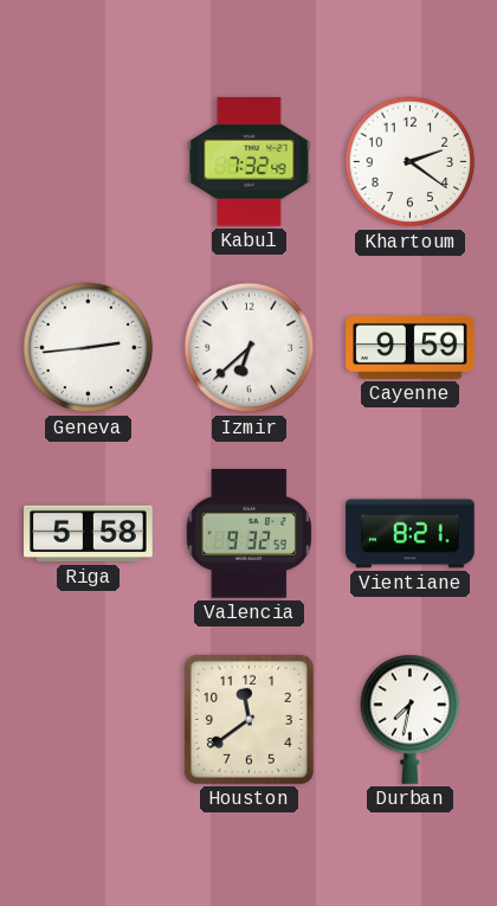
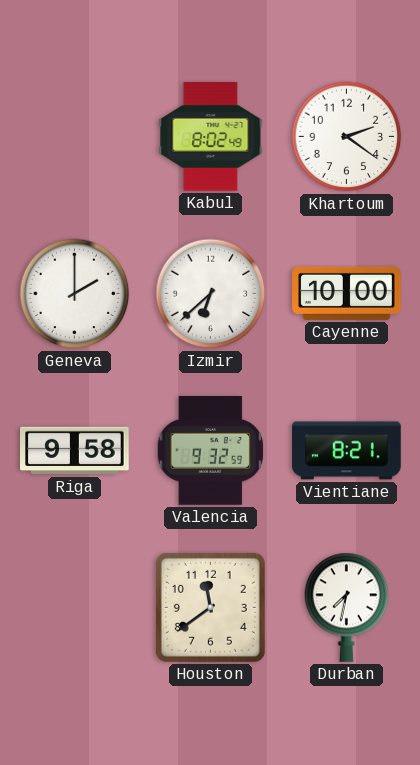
Kabul: 7:32 -> 8:02 (211, 137)
Geneva: 2:44 -> 2:00 (75, 294)
Cayenne: 9:59 -> 10:00 (347, 293)
Riga: 5:58 -> 9:58 (75, 451)
